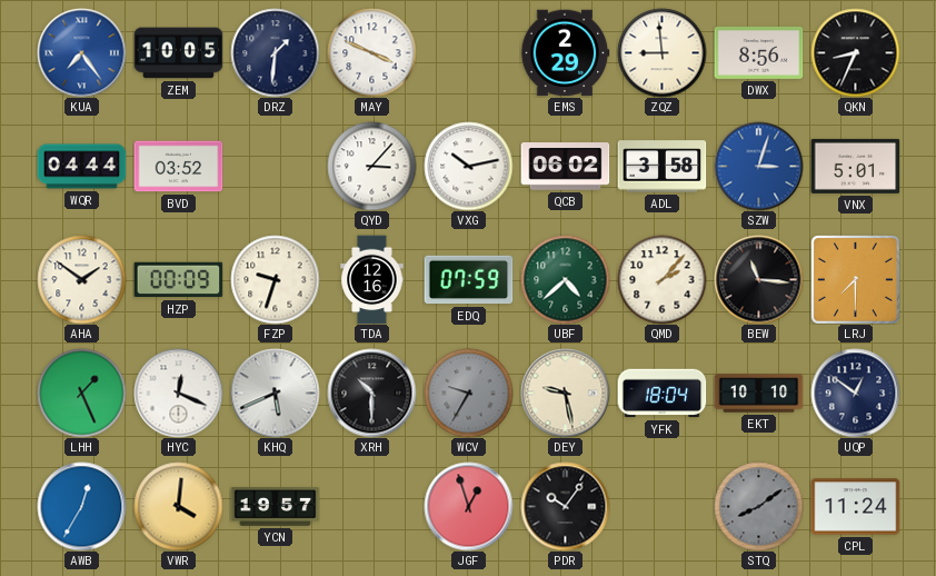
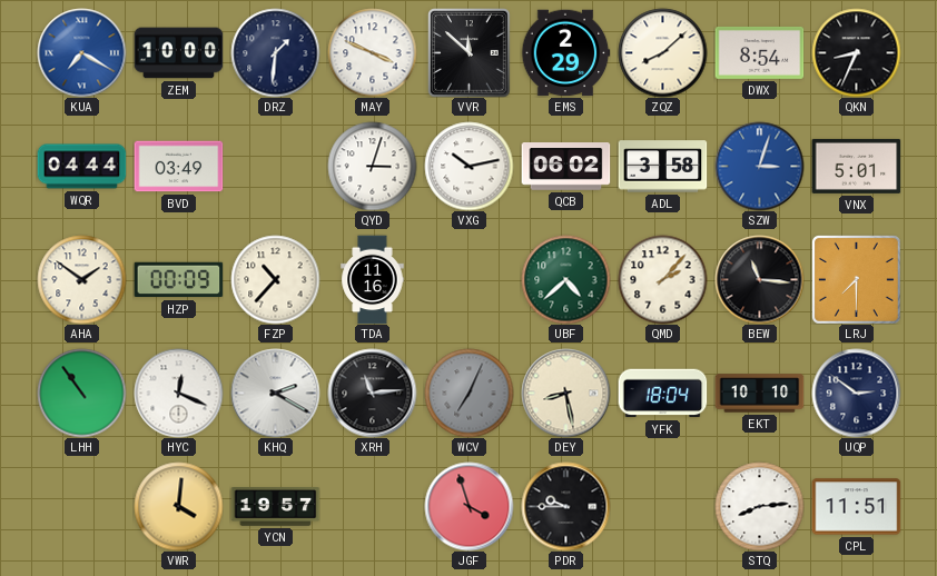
KUA: 7:24 -> 7:20 (81, 52)
ZEM: 10:05 -> 10:00 (178, 53)
VVR: none -> 11:52 (470, 52)
ZQZ: 8:59 -> 8:08 (662, 52)
DWX: 8:56 -> 8:54 (759, 52)
BVD: 03:52 -> 03:49 (178, 167)
QYD: 3:07 -> 3:03 (372, 166)
FZP: 9:33 -> 10:37 (275, 279)
TDA: 12:16 -> 11:16 (373, 279)
EDQ: 07:59 -> none (468, 280)
LHH: 1:26 -> 10:54 (81, 393)
KHQ: 5:41 -> 2:20 (275, 393)
XRH: 10:30 -> 11:14 (372, 393)
WCV: 9:35 -> 7:04 (468, 393)
DEY: 9:28 -> 8:28 (565, 393)
UQP: 12:51 -> 2:51 (856, 393)
AWB: 12:35 -> none (81, 506)
JGF: 12:57 -> 3:57 (468, 506)
PDR: 10:06 -> 9:45 (565, 506)
STQ: 8:09 -> 8:14 (759, 506)
STQ dial: grey -> white (759, 506)
CPL: 11:24 -> 11:51 (856, 507)
